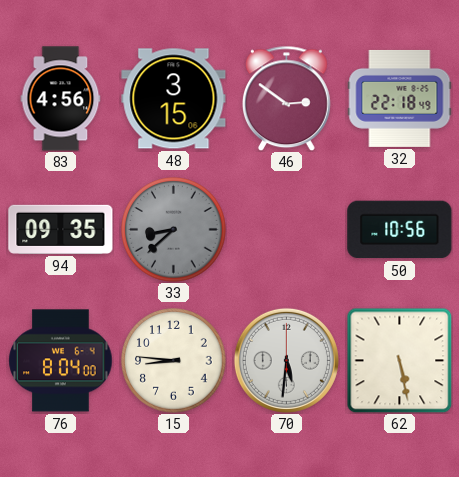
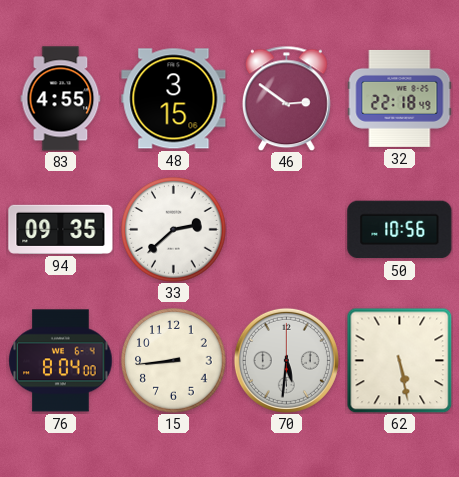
83: 4:56 -> 4:55 (61, 99)
33: 8:38 -> 2:38 (174, 230)
33 dial: grey -> white (174, 230)
15: 8:46 -> 8:44 (174, 361)
